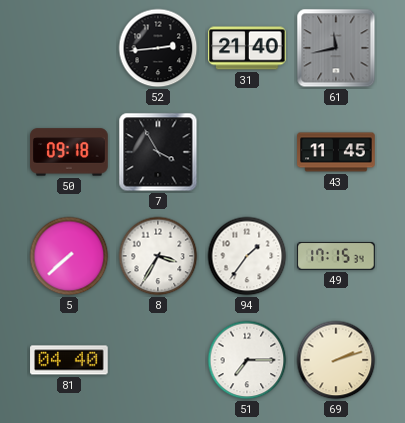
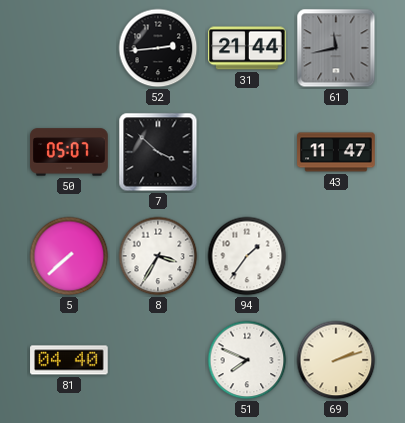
31: 21:40 -> 21:44 (247, 48)
50: 09:18 -> 05:07 (69, 152)
7: 3:55 -> 3:52 (158, 152)
43: 11:45 -> 11:47 (336, 152)
49: 17:15 -> none (336, 256)
51: 7:15 -> 7:49 (247, 360)
